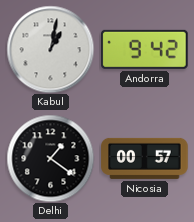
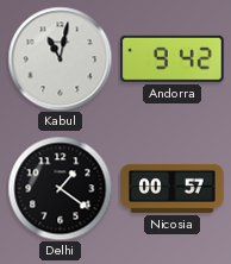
Kabul: 1:02 -> 11:02 (60, 58)
